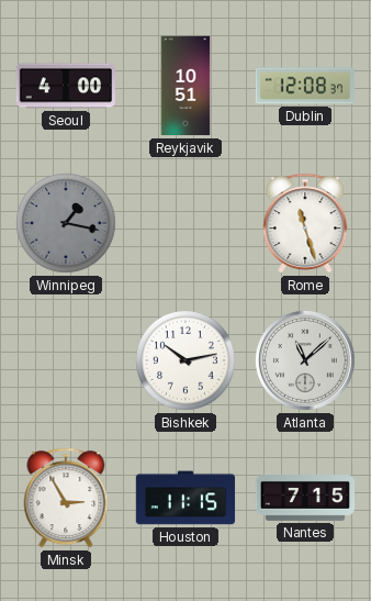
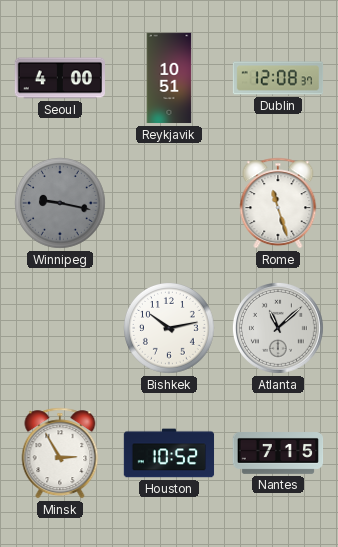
Winnipeg: 1:17 -> 9:17 (61, 204)
Houston: 11:15 -> 10:52 (169, 453)
